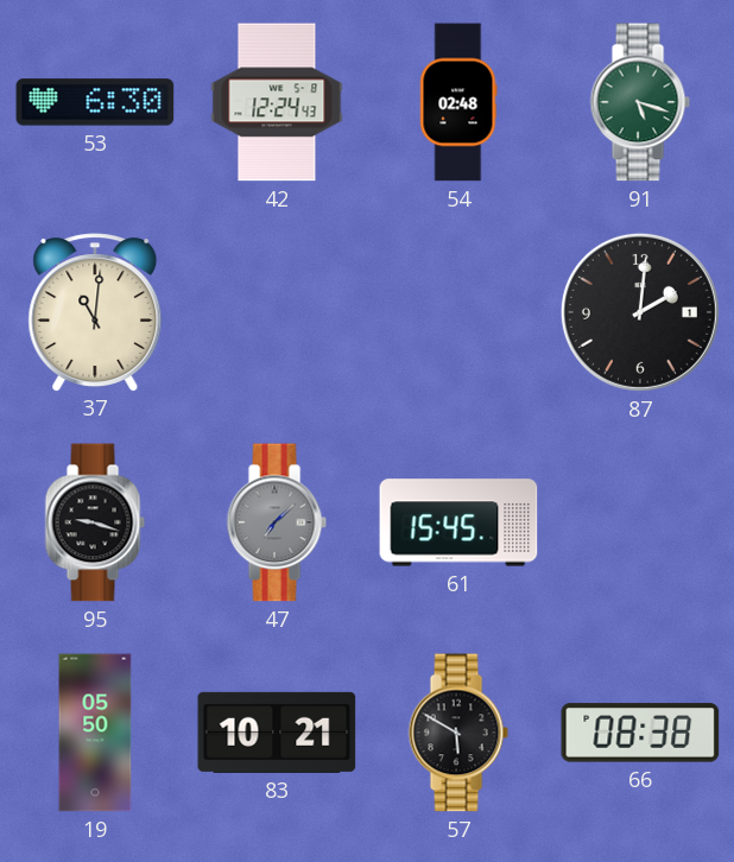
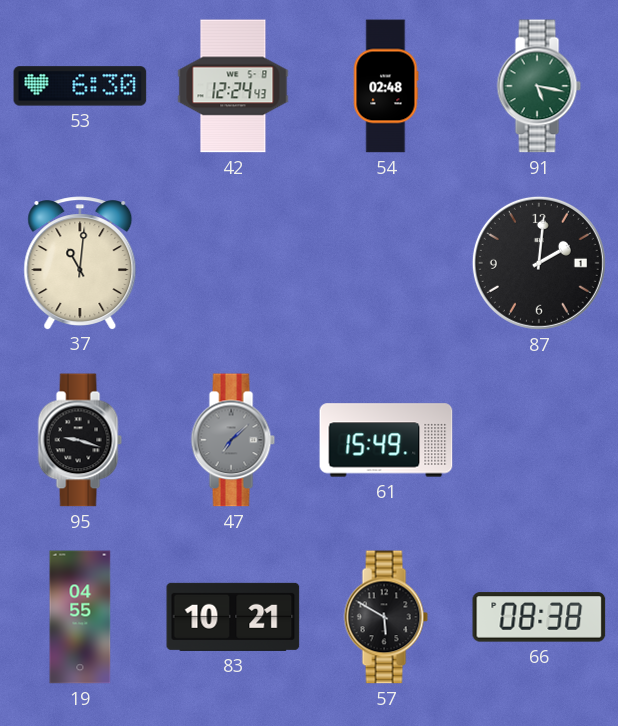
91: 5:18 -> 5:17 (539, 86)
61: 15:45 -> 15:49 (386, 440)
19: 05:50 -> 04:55 (80, 617)
